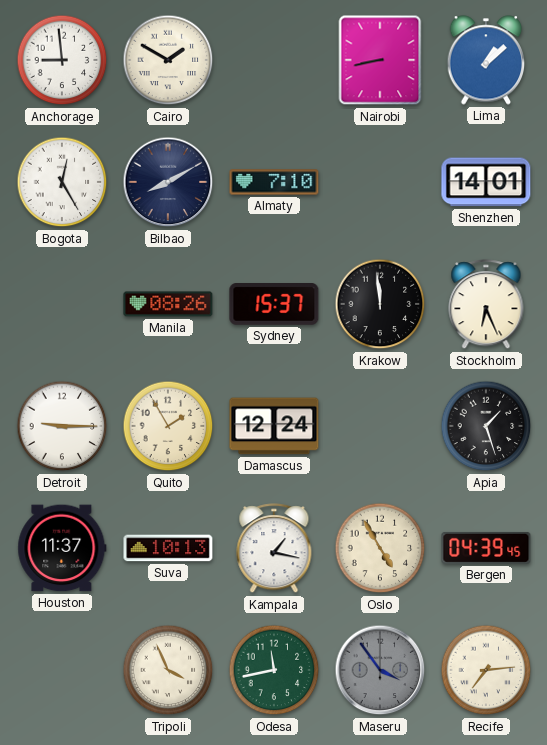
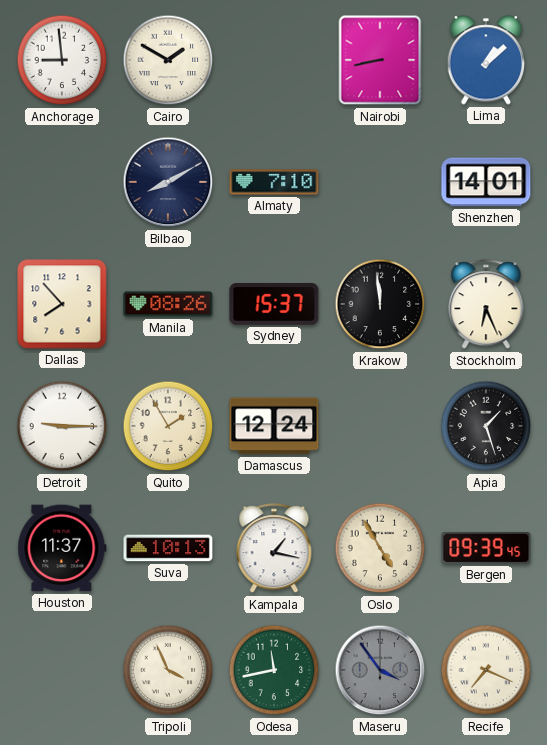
Bogota: 12:25 -> none (62, 182)
Dallas: none -> 7:53 (62, 304)
Bergen: 04:39 -> 09:39 (486, 548)
Recife: 7:14 -> 7:19 (486, 670)
